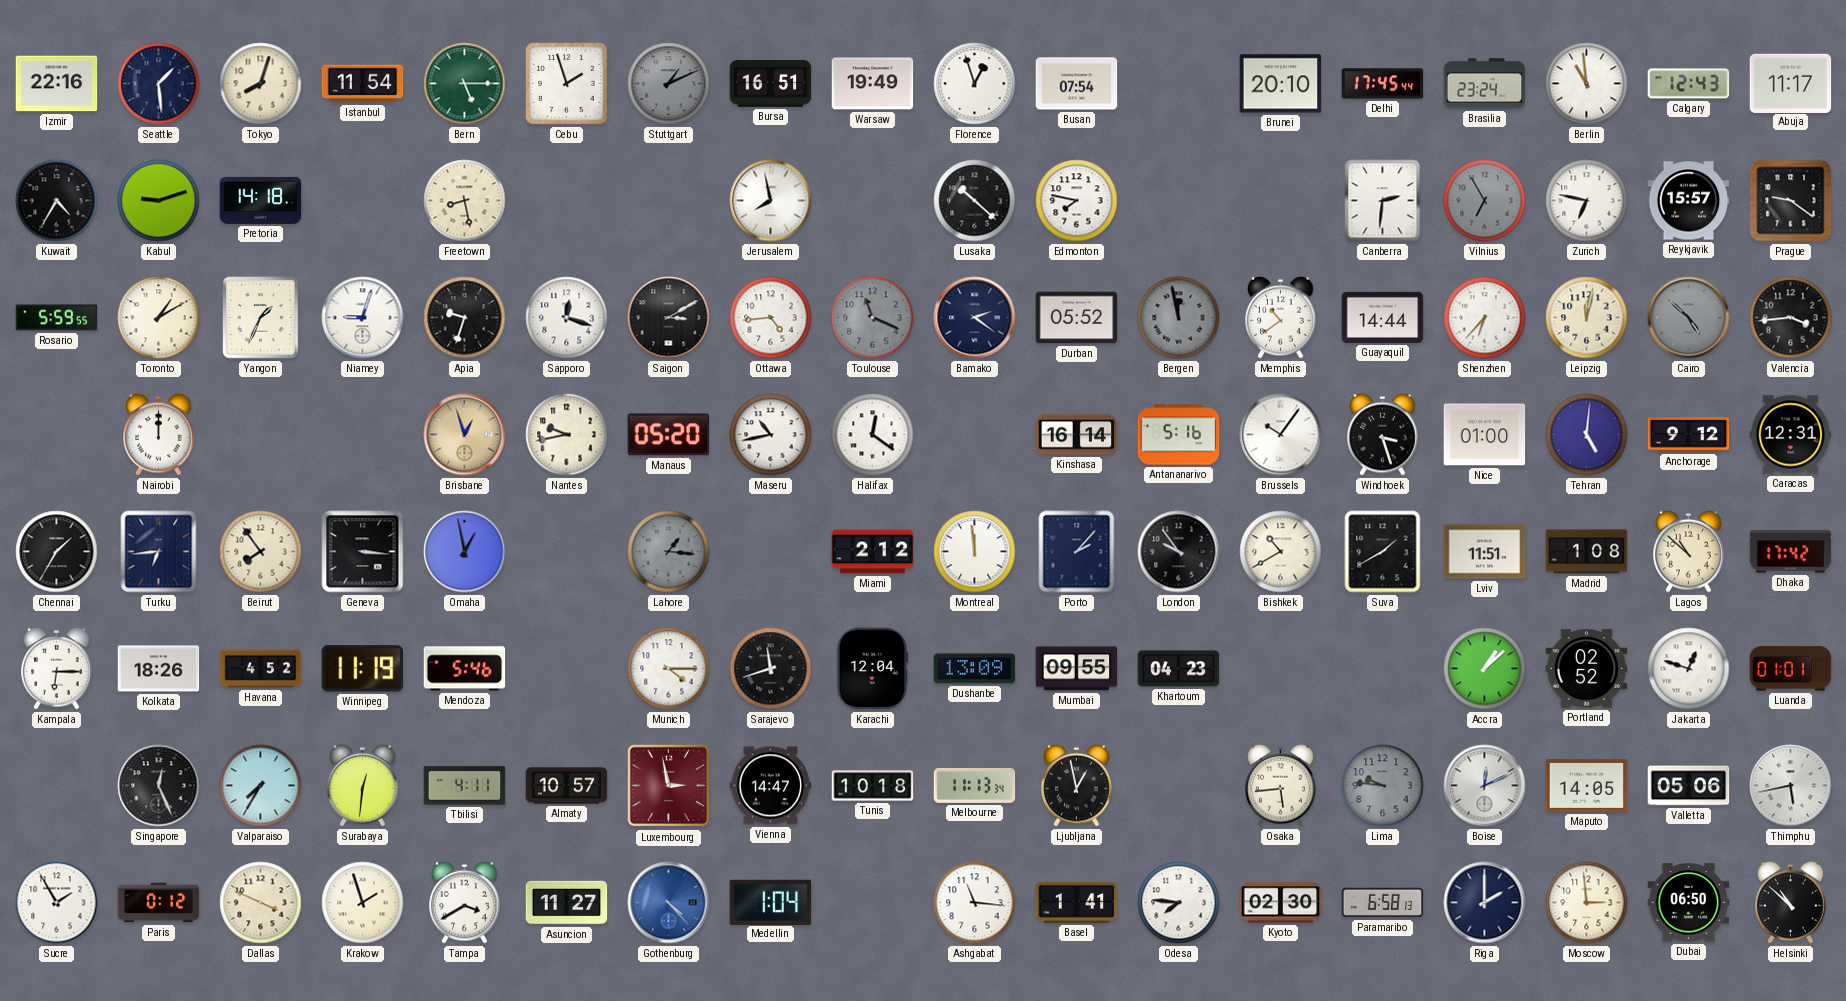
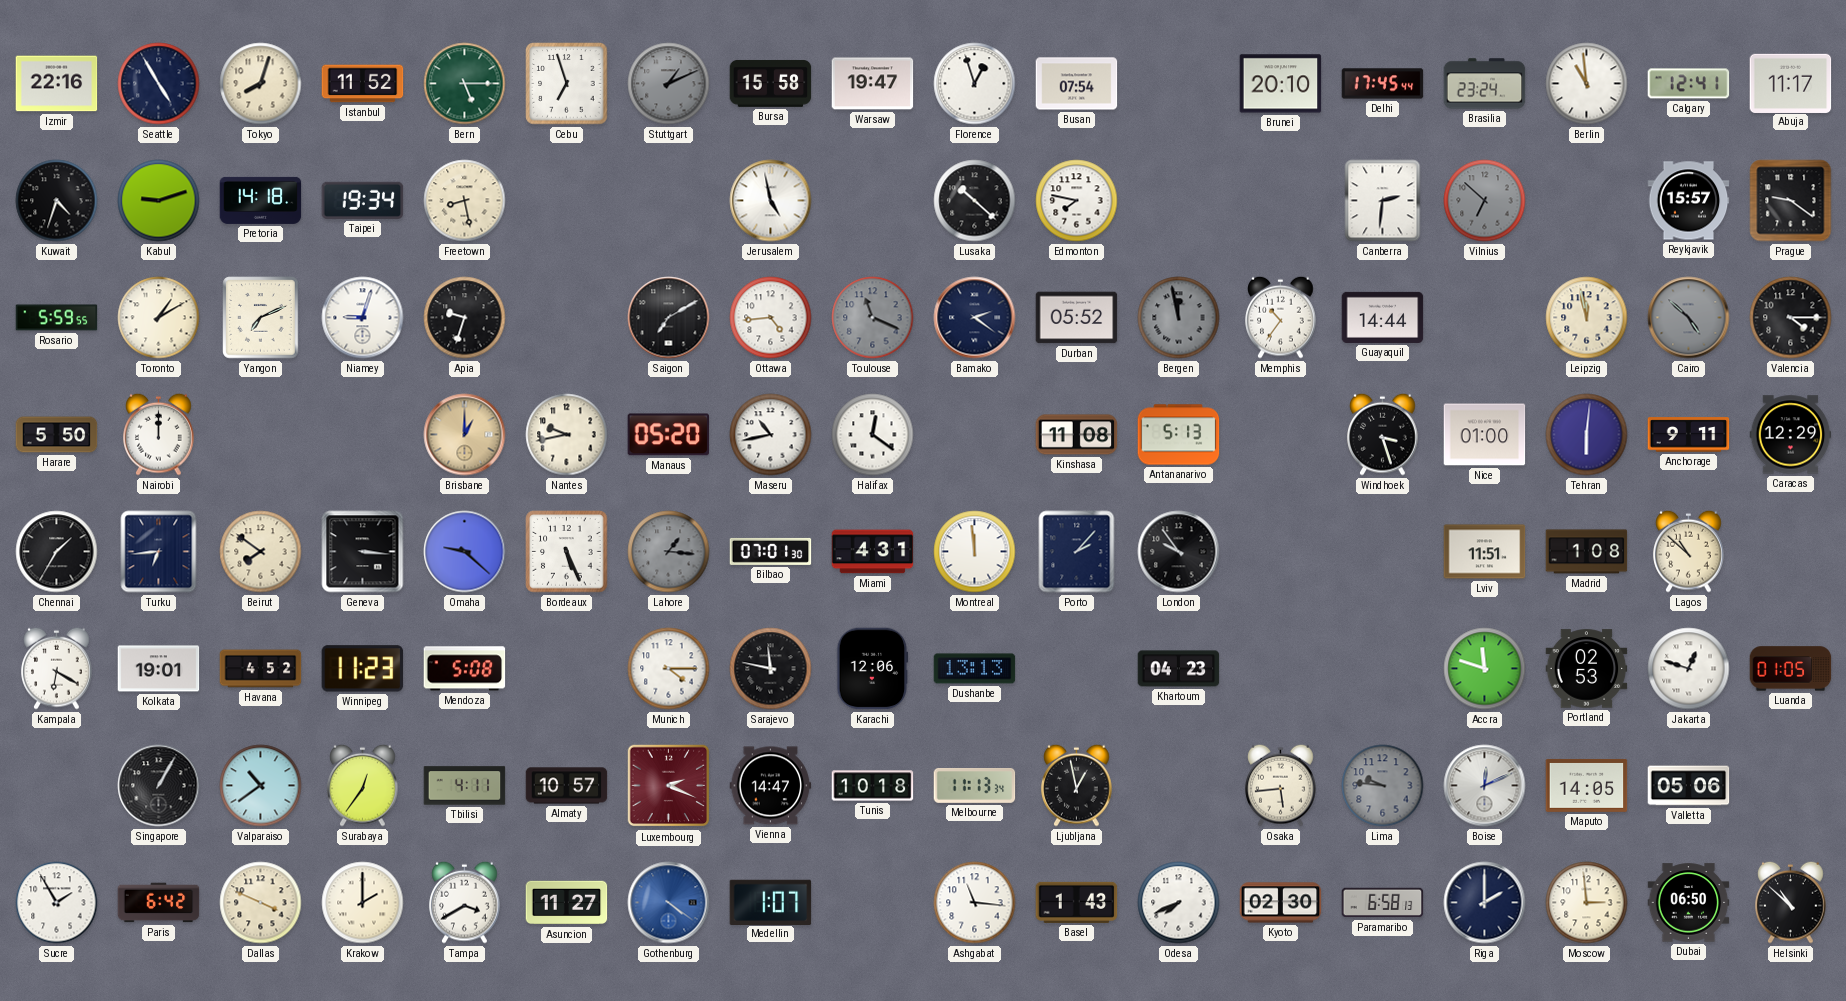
Seattle: 1:29 -> 4:55 (159, 84)
Istanbul: 11:54 -> 11:52 (363, 84)
Cebu: 1:57 -> 6:57 (567, 84)
Bursa: 16:51 -> 15:58 (771, 83)
Warsaw: 19:49 -> 19:47 (873, 84)
Calgary: 12:43 -> 12:41 (1689, 84)
Kuwait: 4:35 -> 4:33 (57, 201)
Taipei: none -> 19:34 (363, 200)
Jerusalem: 7:58 -> 4:58 (771, 201)
Vilnius: 6:55 -> 6:52 (1485, 201)
Zurich: 6:47 -> none (1587, 201)
Yangon: 1:34 -> 7:11 (261, 318)
Sapporo: 12:18 -> none (567, 318)
Saigon: 3:10 -> 7:10 (669, 318)
Memphis: 10:39 -> 10:36 (1281, 317)
Shenzhen: 6:37 -> none (1485, 318)
Leipzig: 12:02 -> 11:58 (1587, 318)
Valencia: 3:44 -> 4:15 (1791, 318)
Harare: none -> 5:50 (57, 435)
Brisbane: 12:57 -> 1:00 (465, 435)
Kinshasa: 16:14 -> 11:08 (1077, 435)
Antananarivo: 5:16 -> 5:13 (1179, 435)
Brussels: 10:06 -> none (1281, 435)
Tehran: 5:01 -> 6:01 (1587, 435)
Anchorage: 9:12 -> 9:11 (1689, 435)
Caracas: 12:31 -> 12:29 (1791, 435)
Beirut: 7:54 -> 7:51 (261, 552)
Omaha: 12:58 -> 9:22 (465, 552)
Bordeaux: none -> 5:26 (567, 552)
Bilbao: none -> 07:01 (771, 551)
Miami: 2:12 -> 4:31 (873, 552)
Bishkek: 10:40 -> none (1281, 552)
Suva: 1:40 -> none (1383, 552)
Dhaka: 17:42 -> none (1791, 552)
Kampala: 6:15 -> 6:20 (57, 668)
Kolkata: 18:26 -> 19:01 (159, 669)
Winnipeg: 11:19 -> 11:23 (363, 669)
Mendoza: 5:46 -> 5:08 (465, 669)
Sarajevo: 11:42 -> 11:47 (771, 669)
Karachi: 12:04 -> 12:06 (873, 669)
Dushanbe: 13:09 -> 13:13 (975, 669)
Mumbai: 09:55 -> none (1077, 669)
Accra: 1:08 -> 11:48 (1485, 669)
Portland: 02:52 -> 02:53 (1587, 669)
Luanda: 01:01 -> 01:05 (1791, 669)
Singapore: 12:26 -> 1:05 (159, 786)
Valparaiso: 7:35 -> 10:39 (261, 786)
Surabaya: 12:31 -> 12:36 (363, 785)
Luxembourg: 2:58 -> 2:19 (669, 786)
Thimphu: 5:43 -> none (1791, 786)
Paris: 0:12 -> 6:42 (159, 903)
Krakow: 1:57 -> 2:00 (363, 903)
Gothenburg: 4:23 -> 4:21 (669, 903)
Medellin: 1:04 -> 1:07 (771, 902)
Basel: 1:41 -> 1:43 (1077, 902)
Odesa: 7:46 -> 7:41 (1179, 903)
